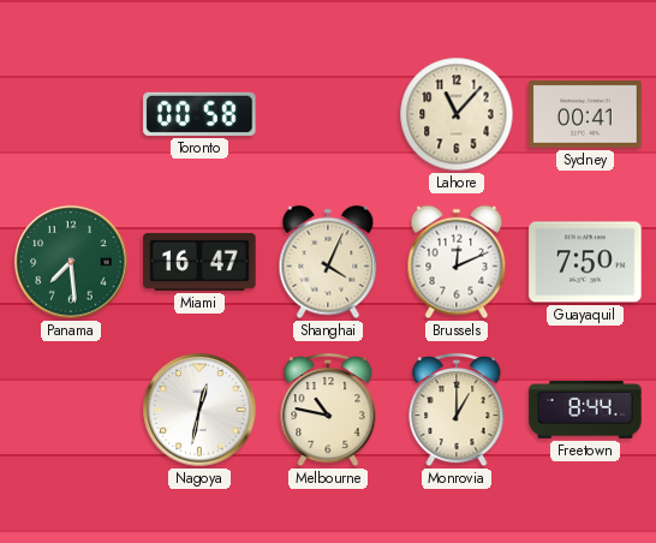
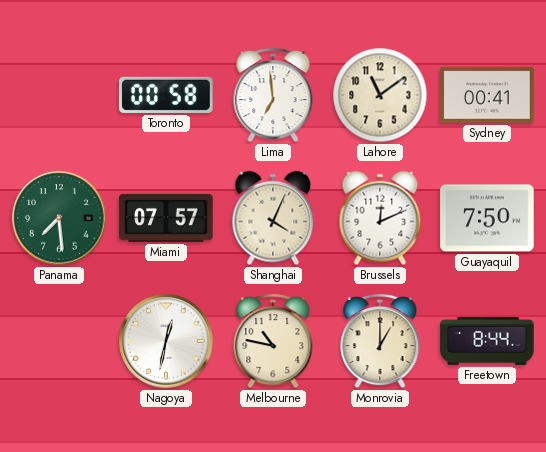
Lima: none -> 6:59 (273, 95)
Lahore: 11:07 -> 11:09 (380, 95)
Miami: 16:47 -> 07:57 (166, 218)
